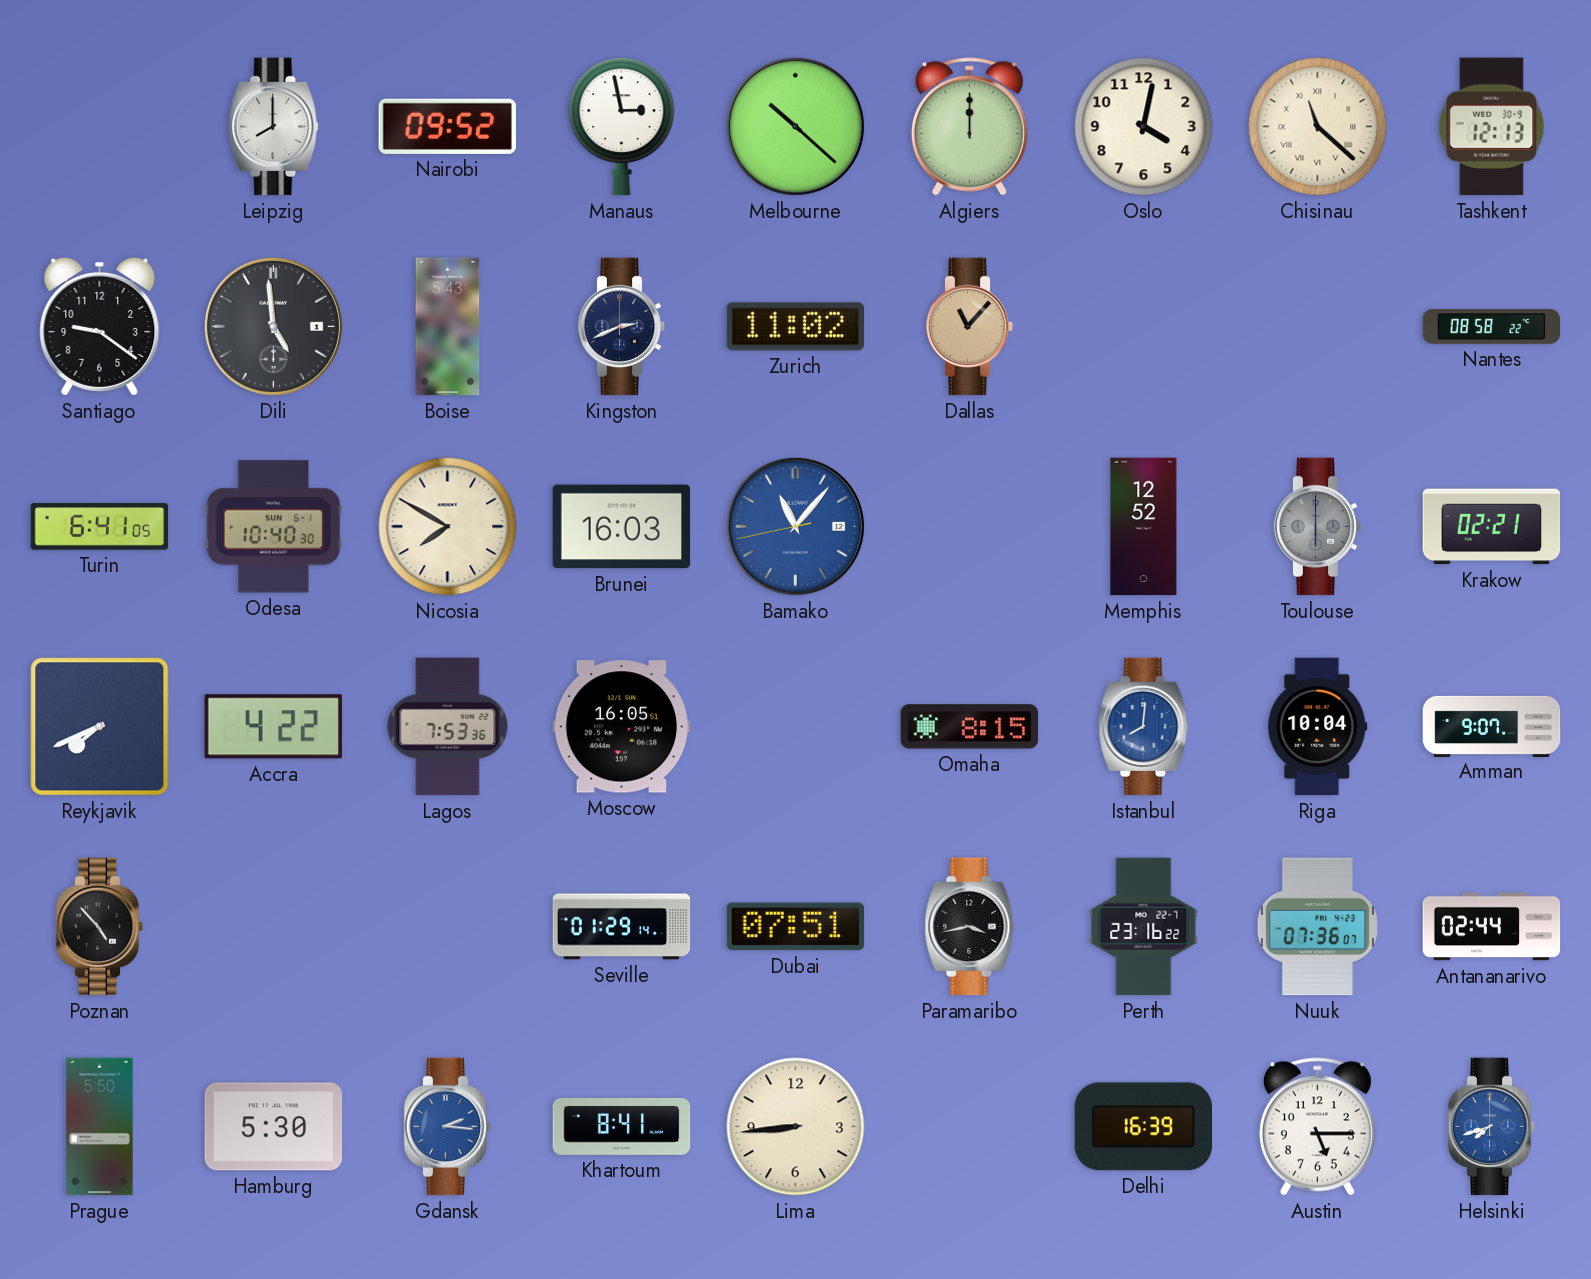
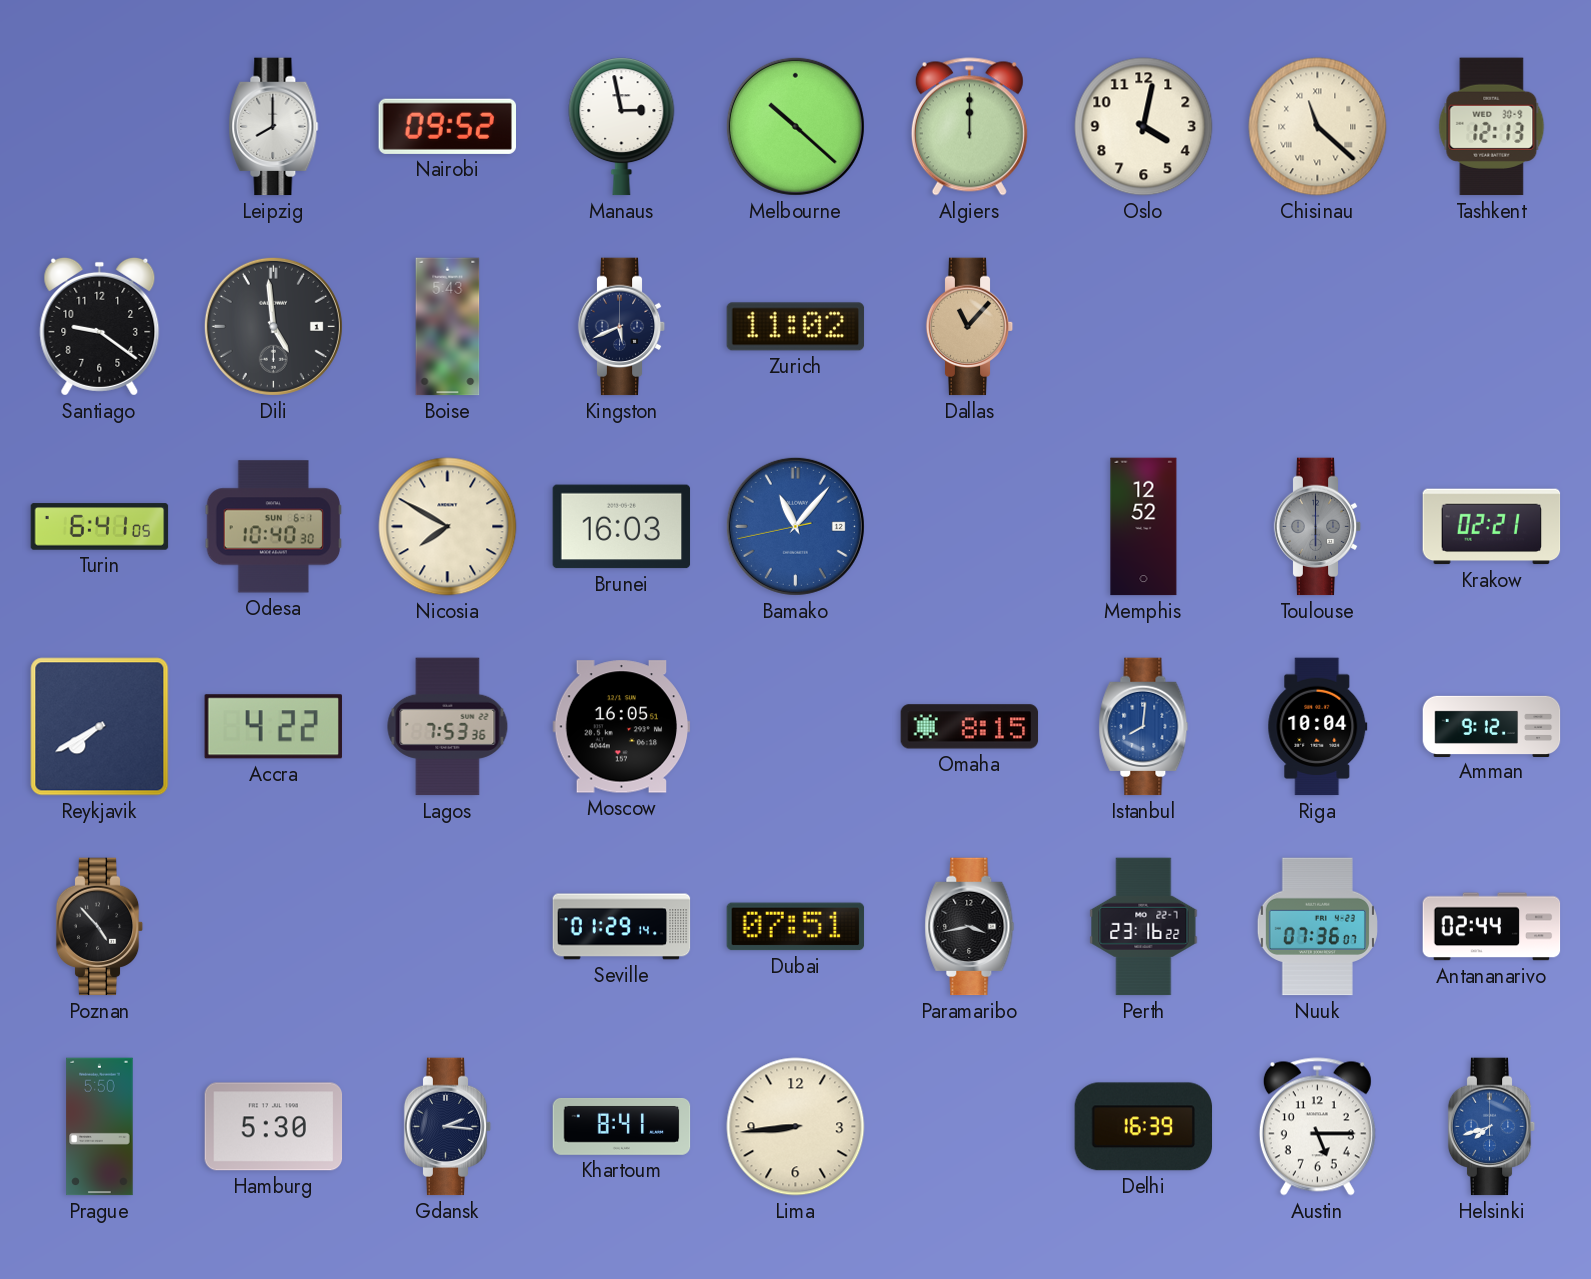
Kingston: 2:41 -> 5:41 (622, 327)
Nantes: 08:58 -> none (1492, 327)
Reykjavik: 7:41 -> 7:40 (100, 727)
Amman: 9:07 -> 9:12 (1492, 726)
Gdansk dial: blue -> navy (448, 1127)
